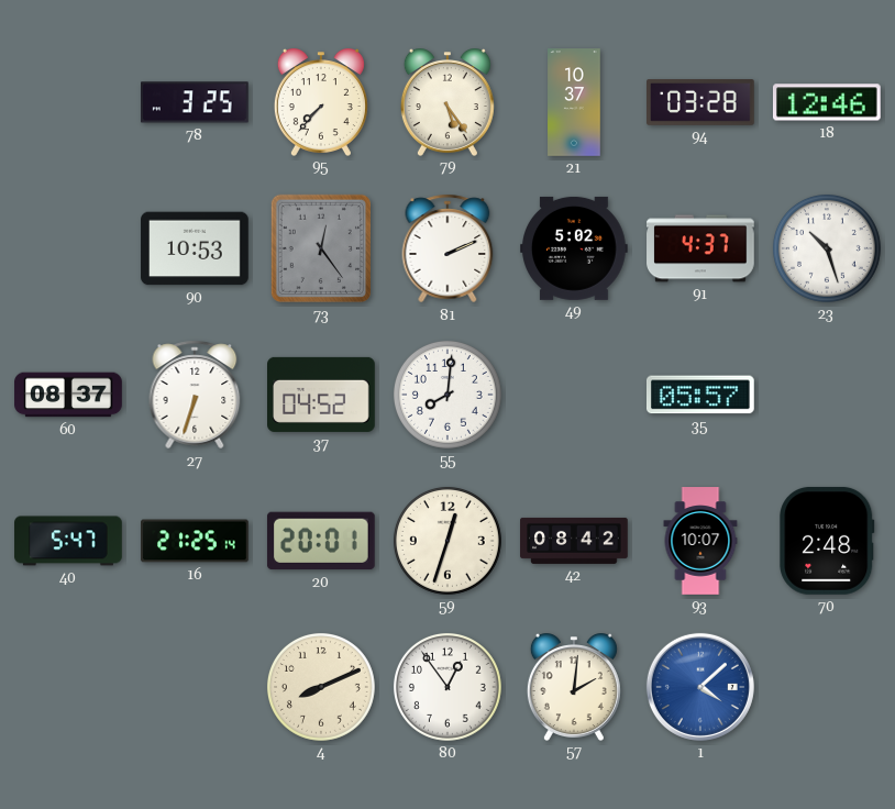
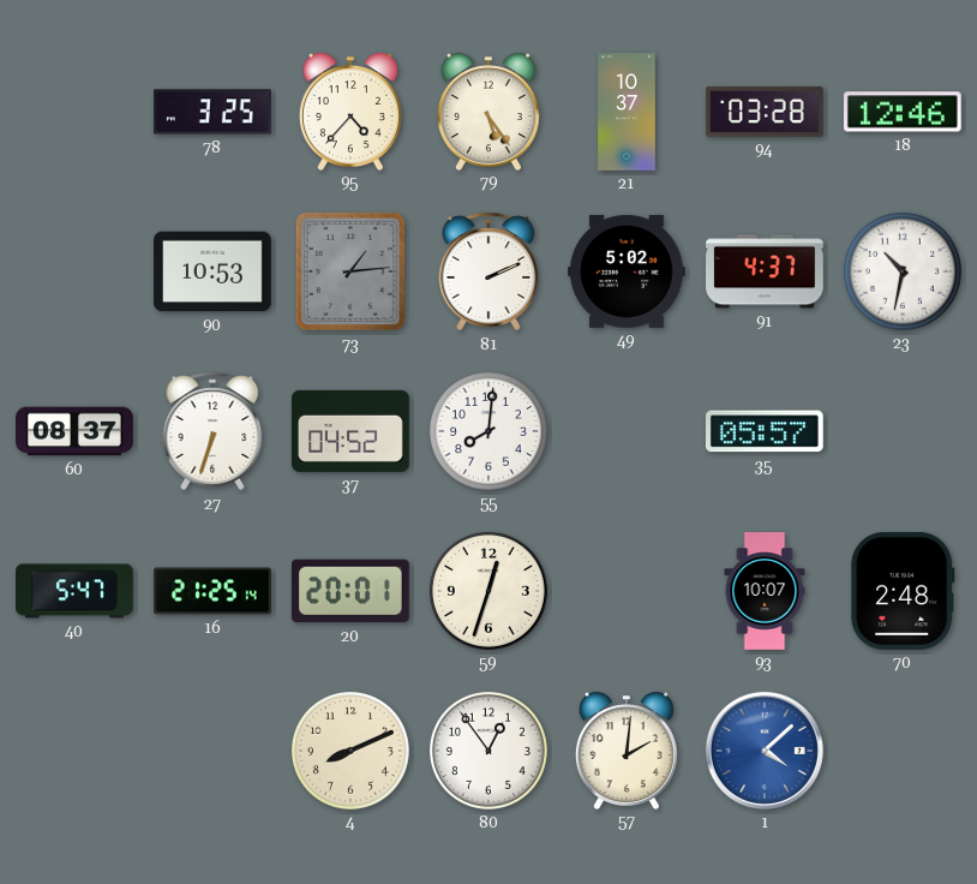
95: 7:37 -> 4:37 (350, 112)
73: 12:24 -> 1:14 (349, 271)
23: 10:27 -> 10:32 (903, 271)
42: 08:42 -> none (574, 541)
